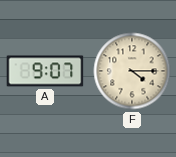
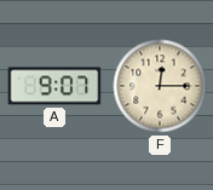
F: 4:15 -> 12:15 (160, 86)
